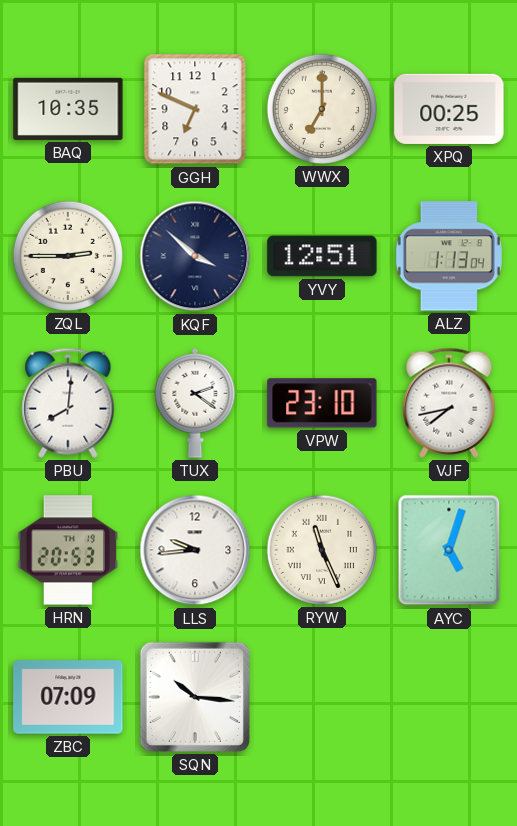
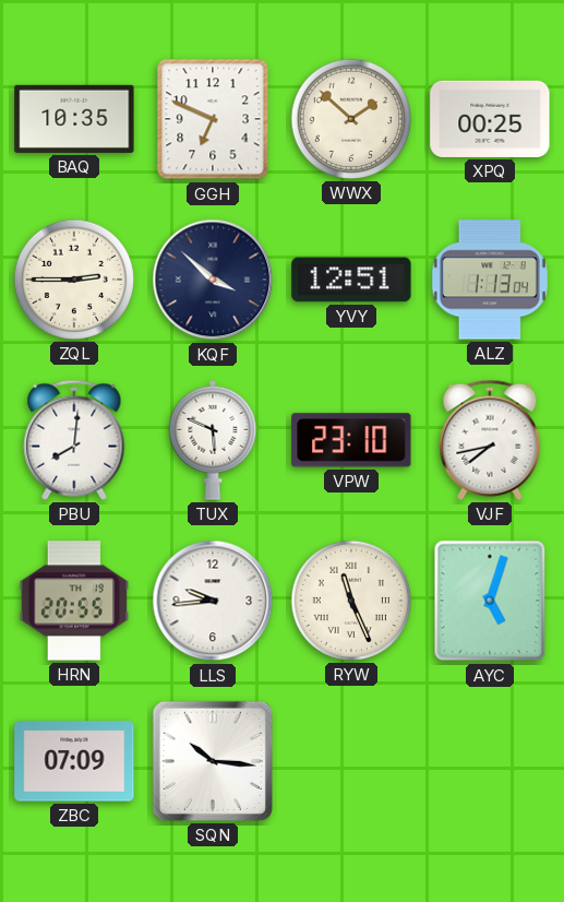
WWX: 7:00 -> 1:52 (351, 119)
TUX: 2:21 -> 5:49 (213, 440)
HRN: 20:53 -> 20:55 (74, 601)
